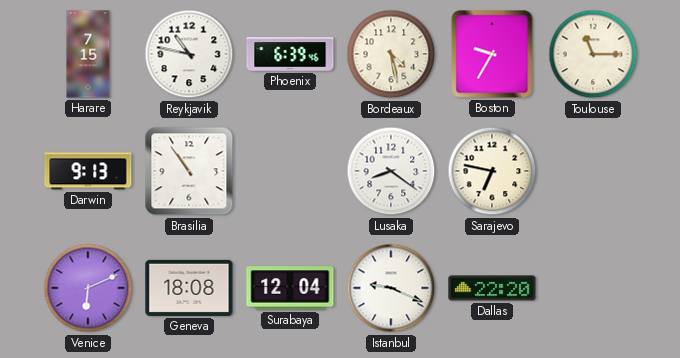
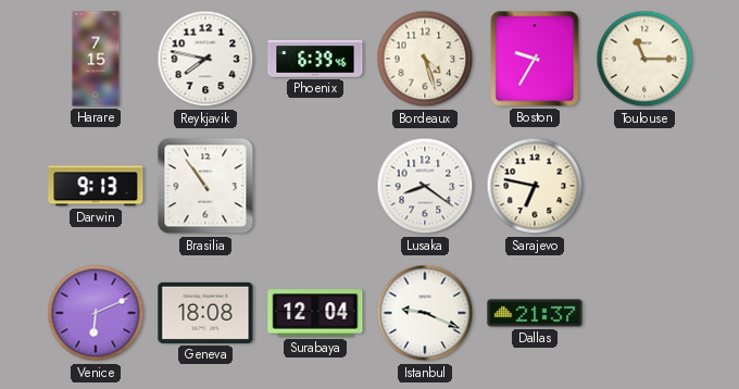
Reykjavik: 10:47 -> 7:47 (205, 59)
Bordeaux: 4:28 -> 4:27 (425, 59)
Dallas: 22:20 -> 21:37 (535, 313)
